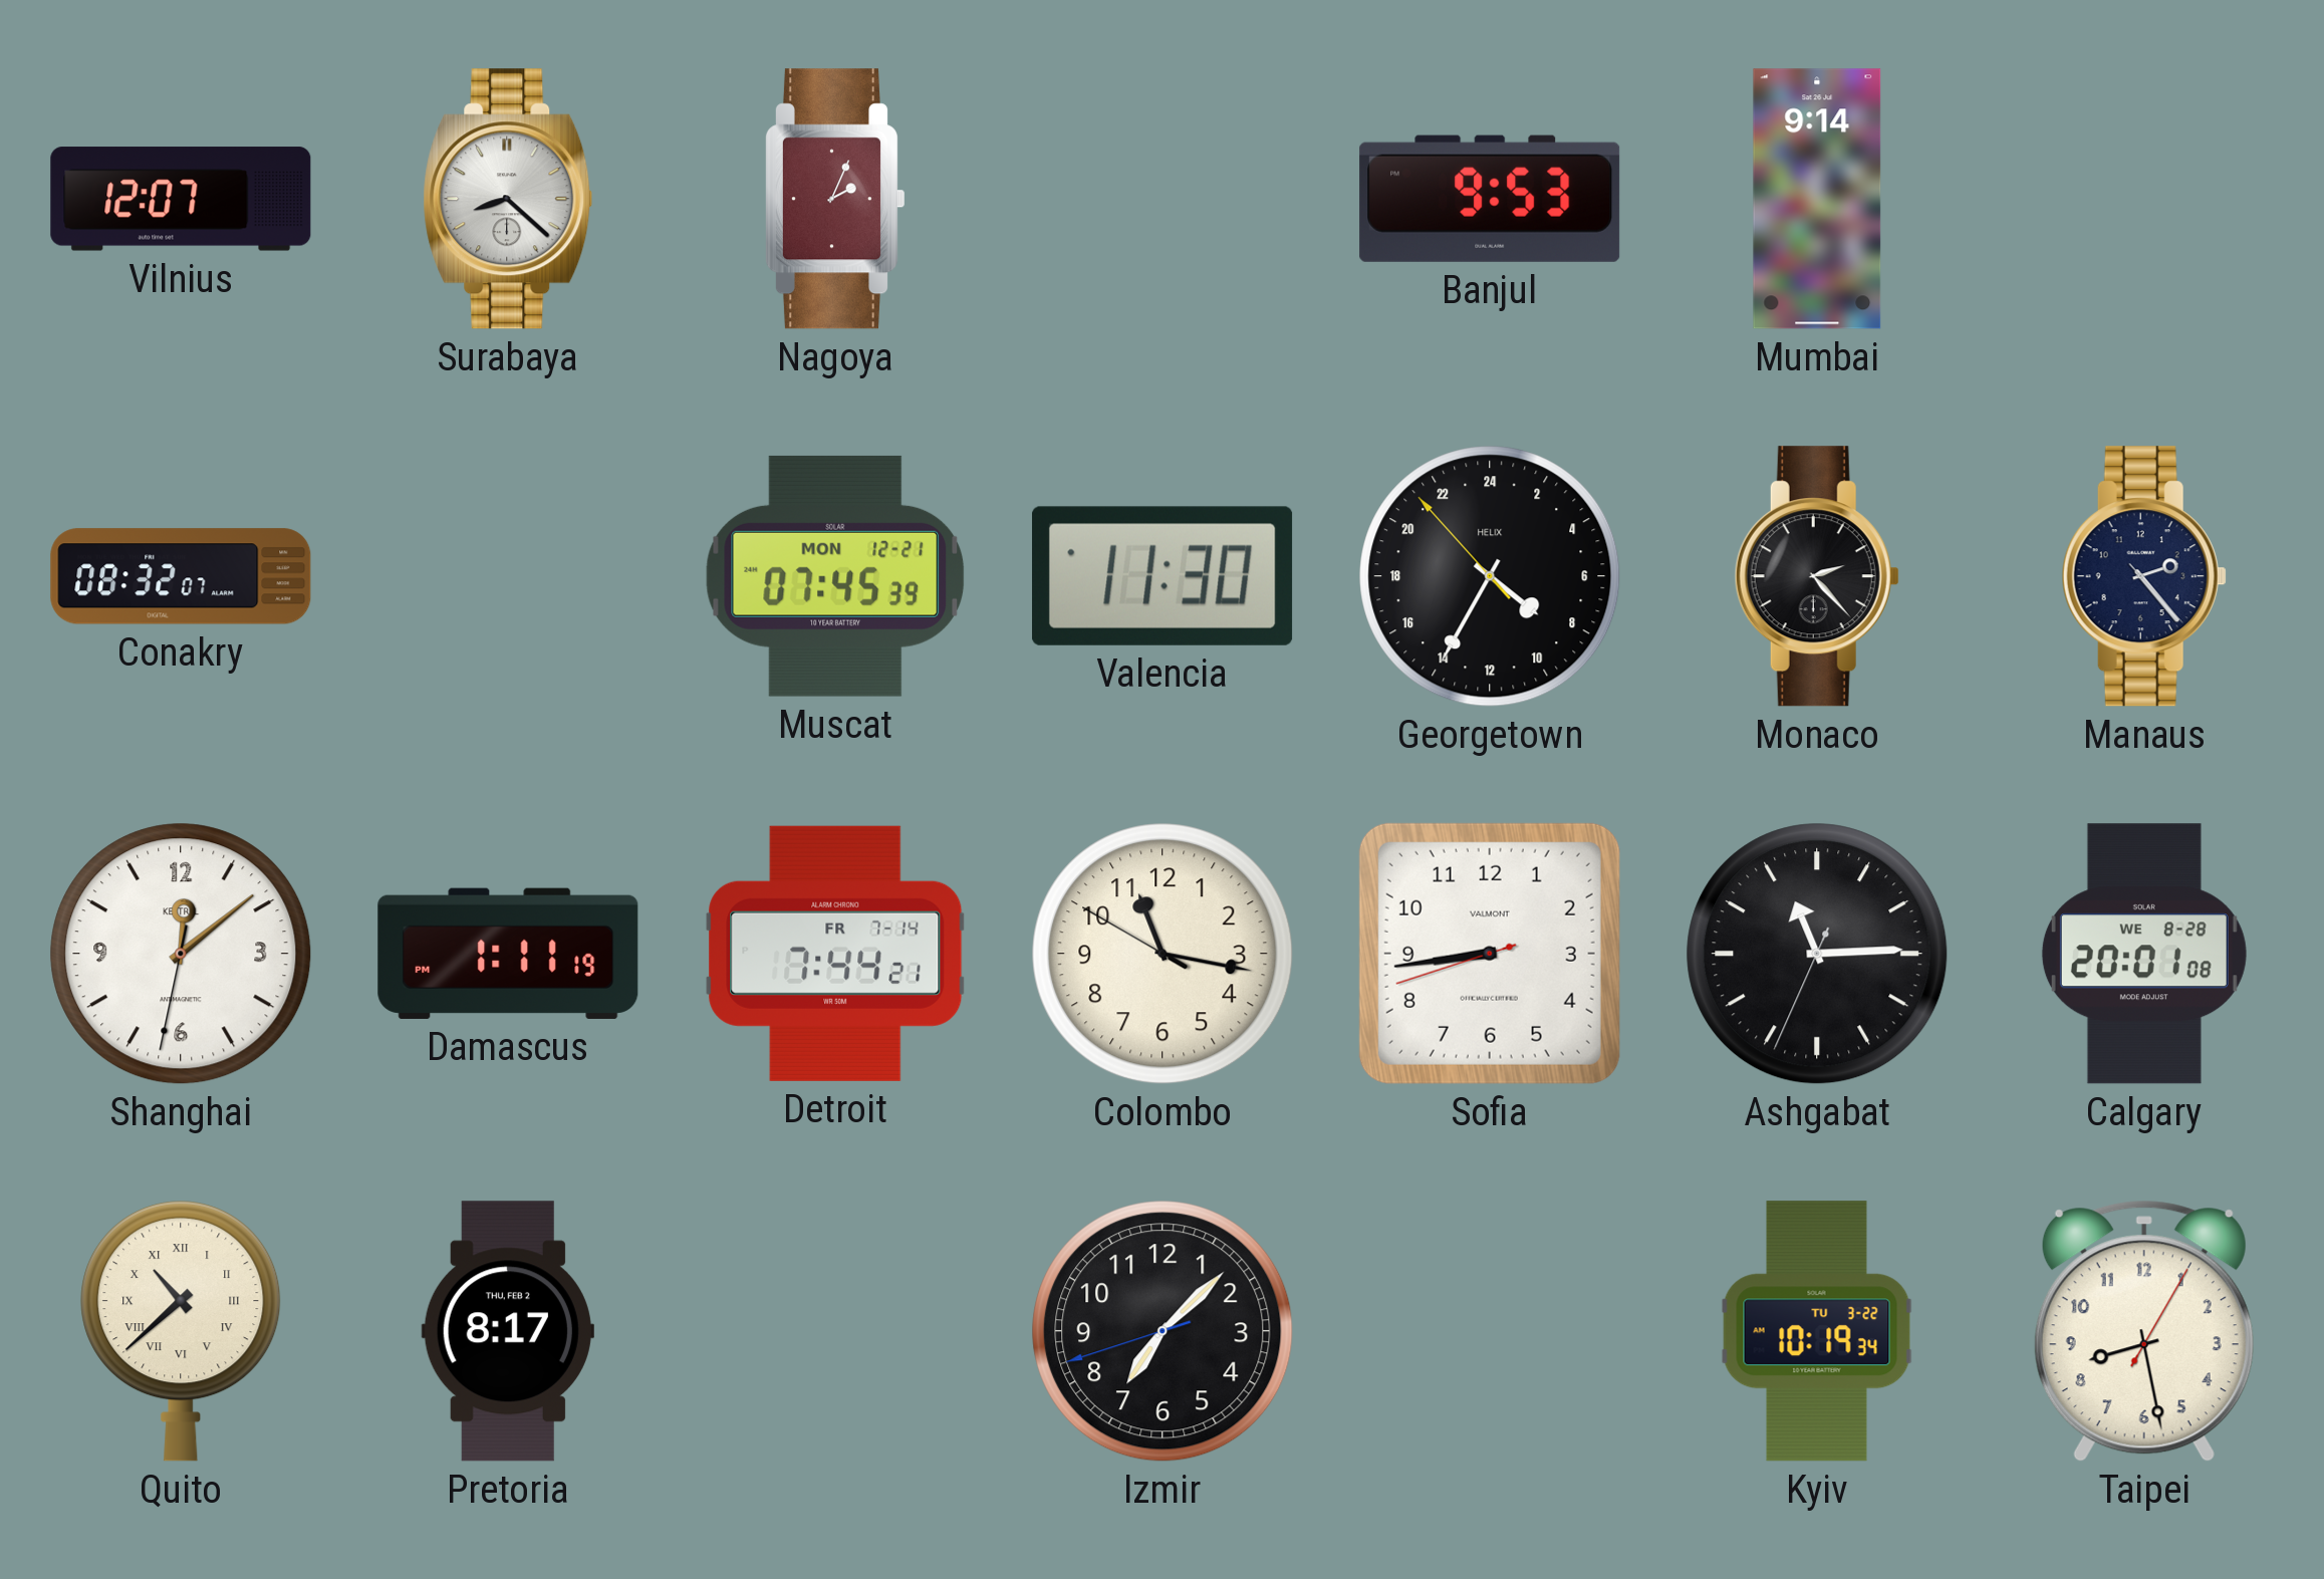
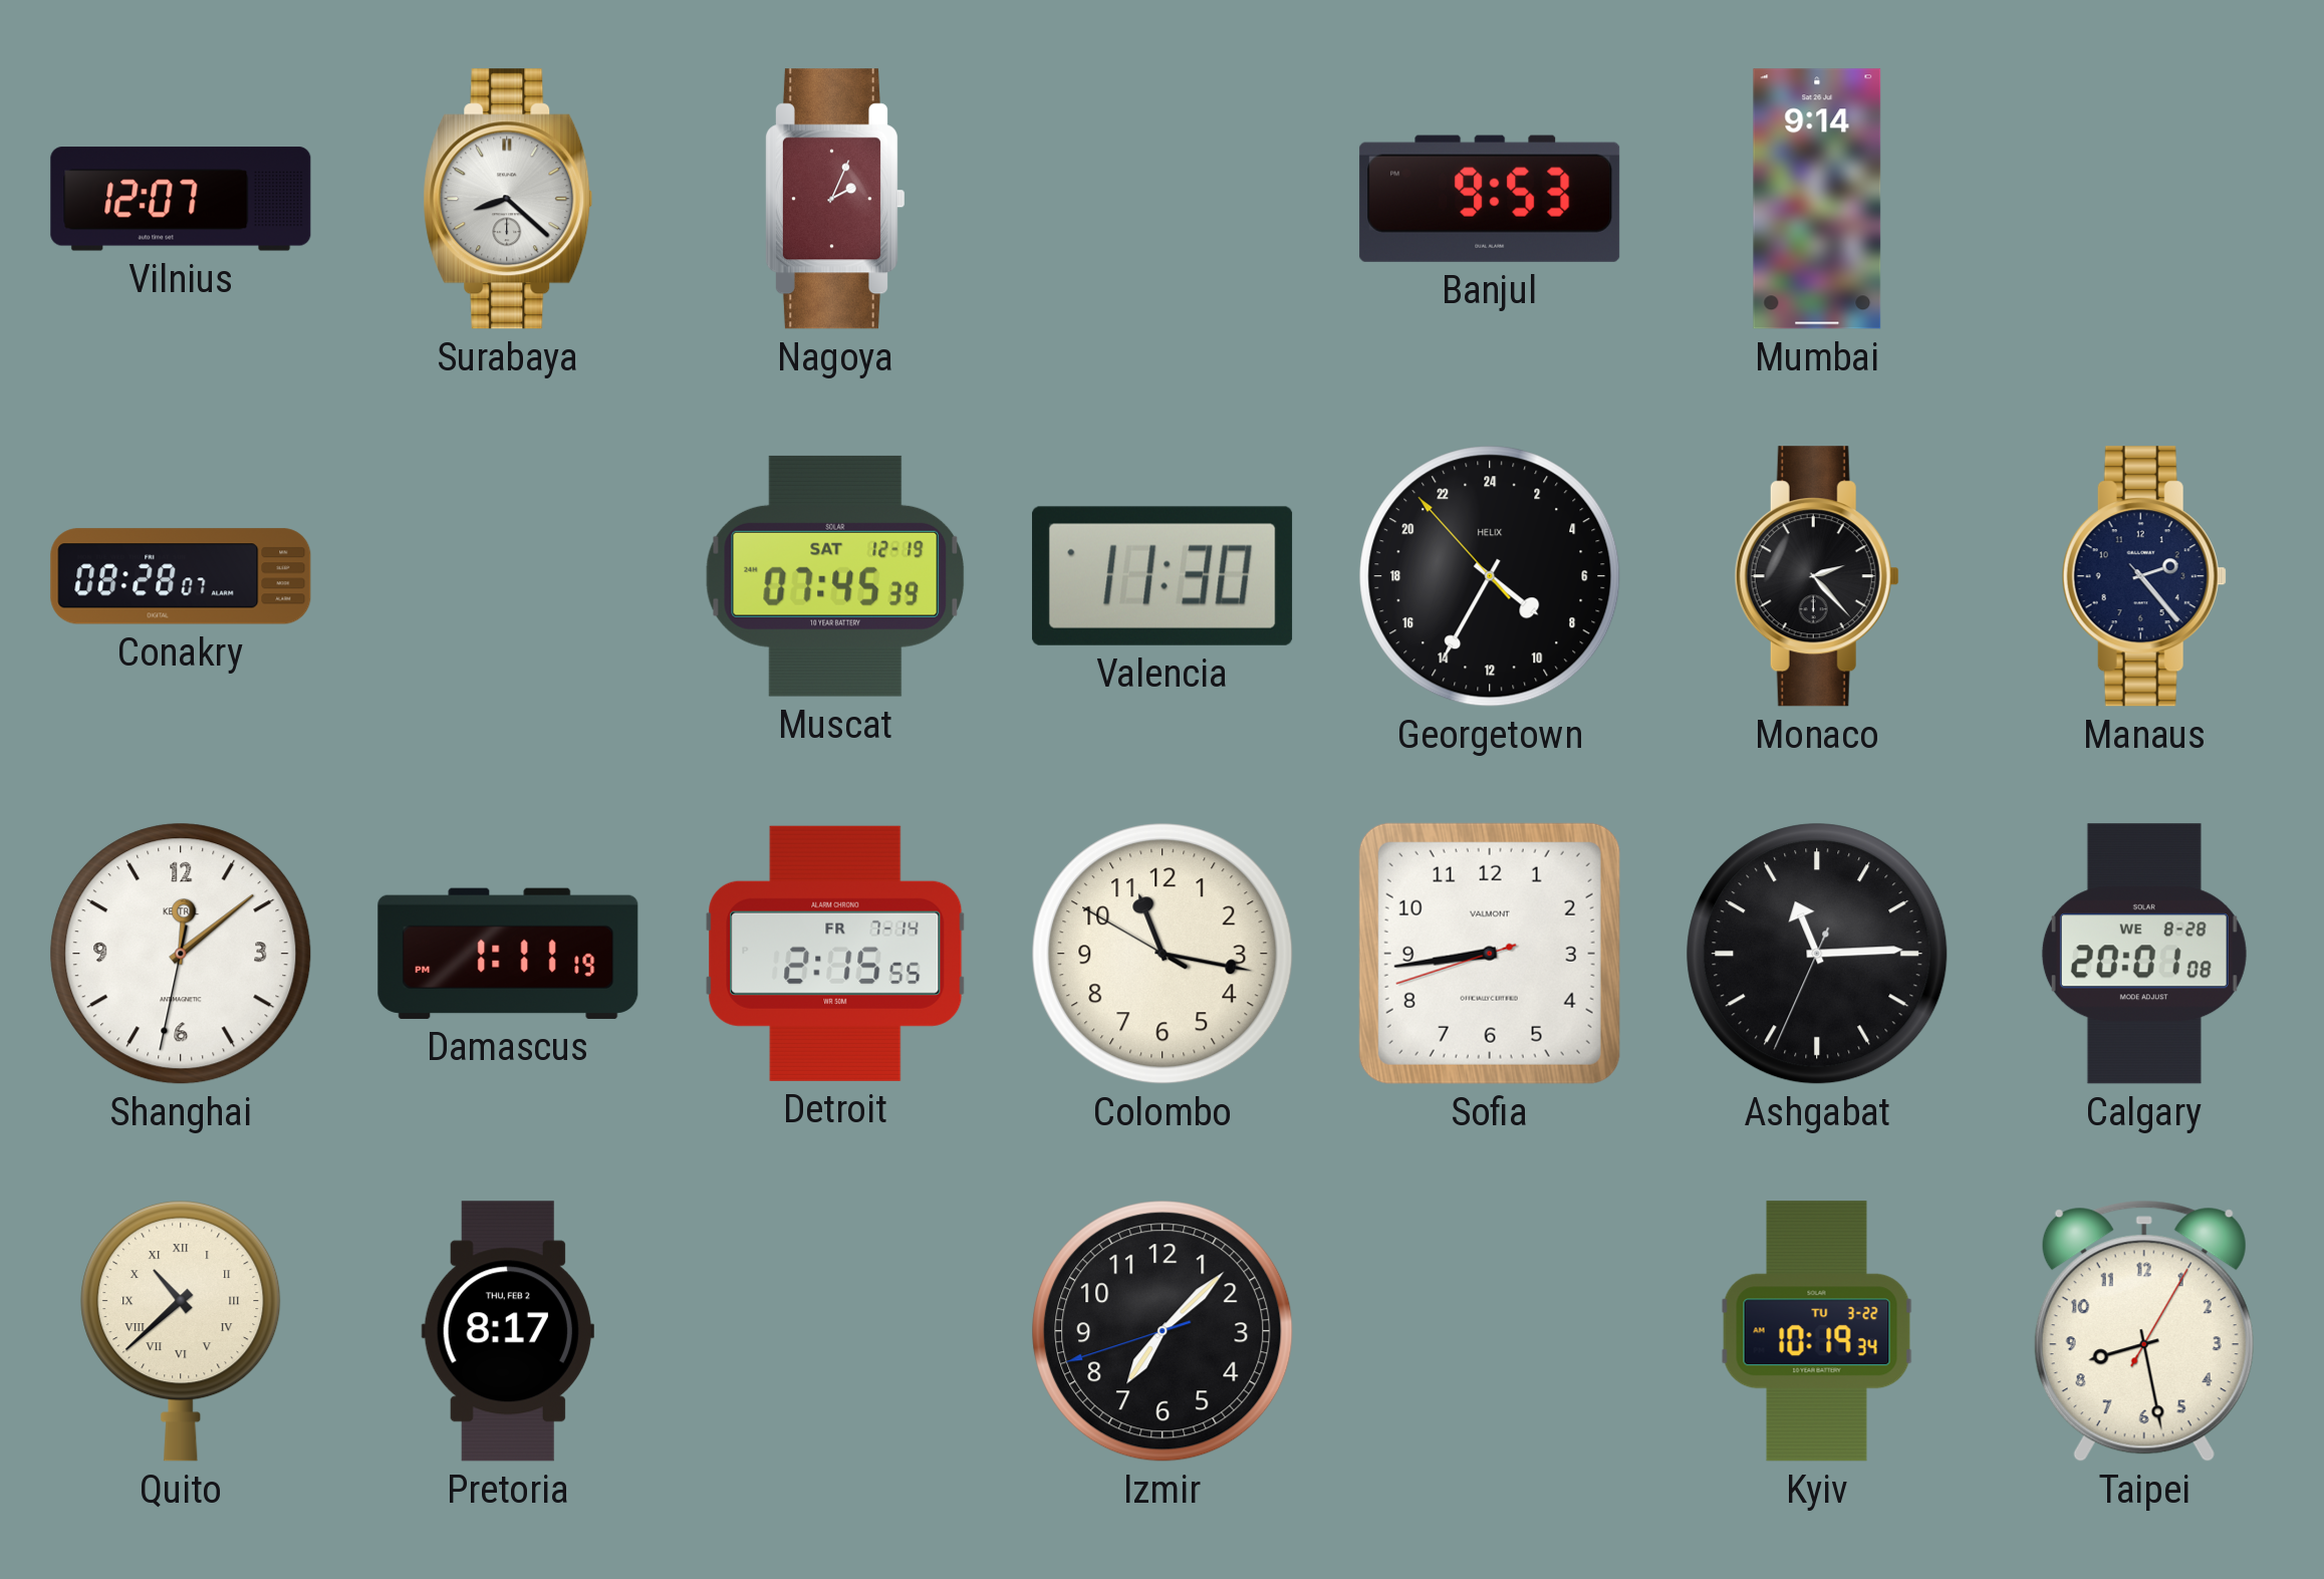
Conakry: 08:32 -> 08:28 (181, 576)
Muscat date: MON 12-21 -> SAT 12-19 (835, 576)
Detroit: 7:44 -> 2:15 (835, 954)
